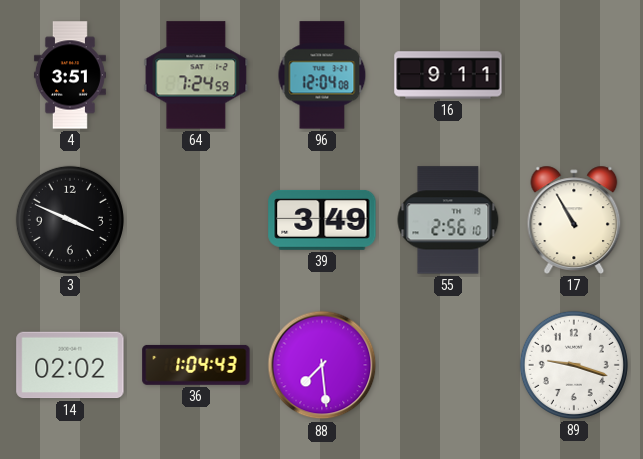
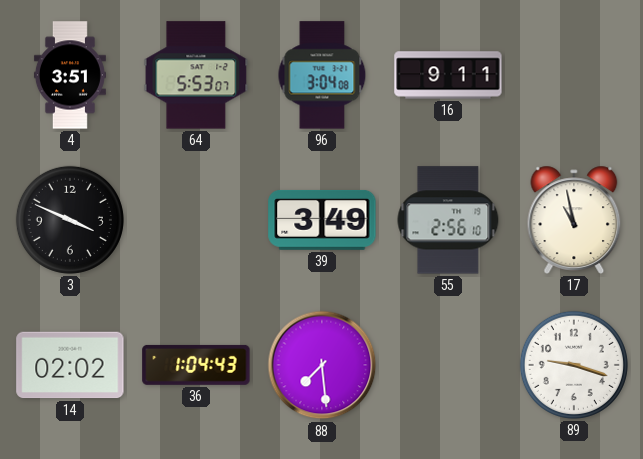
64: 7:24 -> 5:53 (196, 75)
96: 12:04 -> 3:04 (322, 75)
17: 10:55 -> 10:58 (574, 220)
